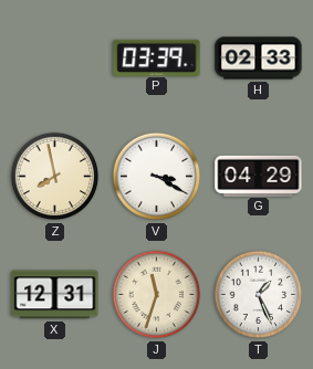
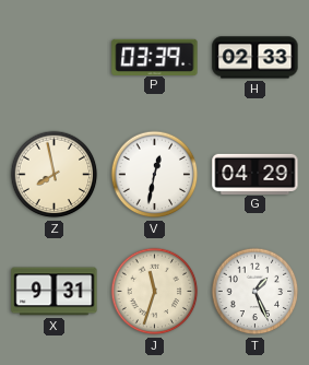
V: 3:20 -> 12:32 (155, 175)
X: 12:31 -> 9:31 (55, 292)
